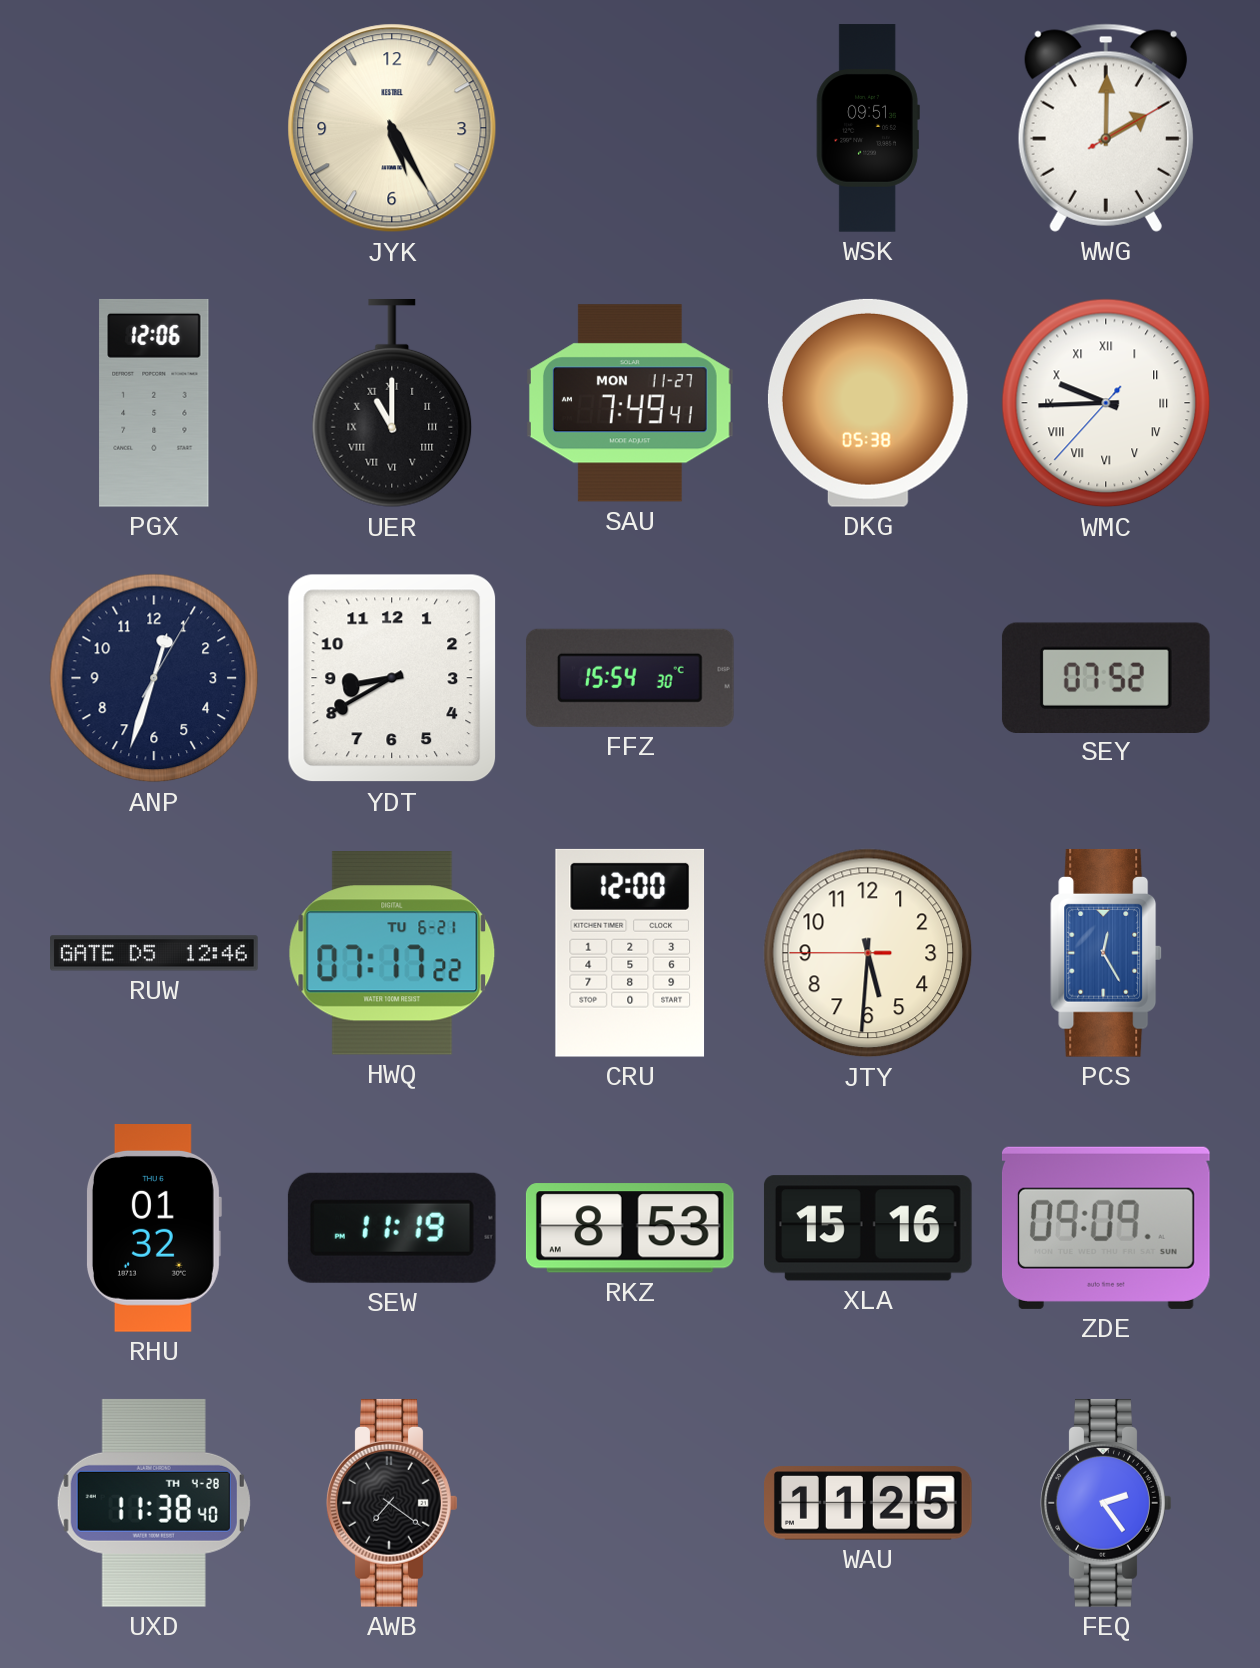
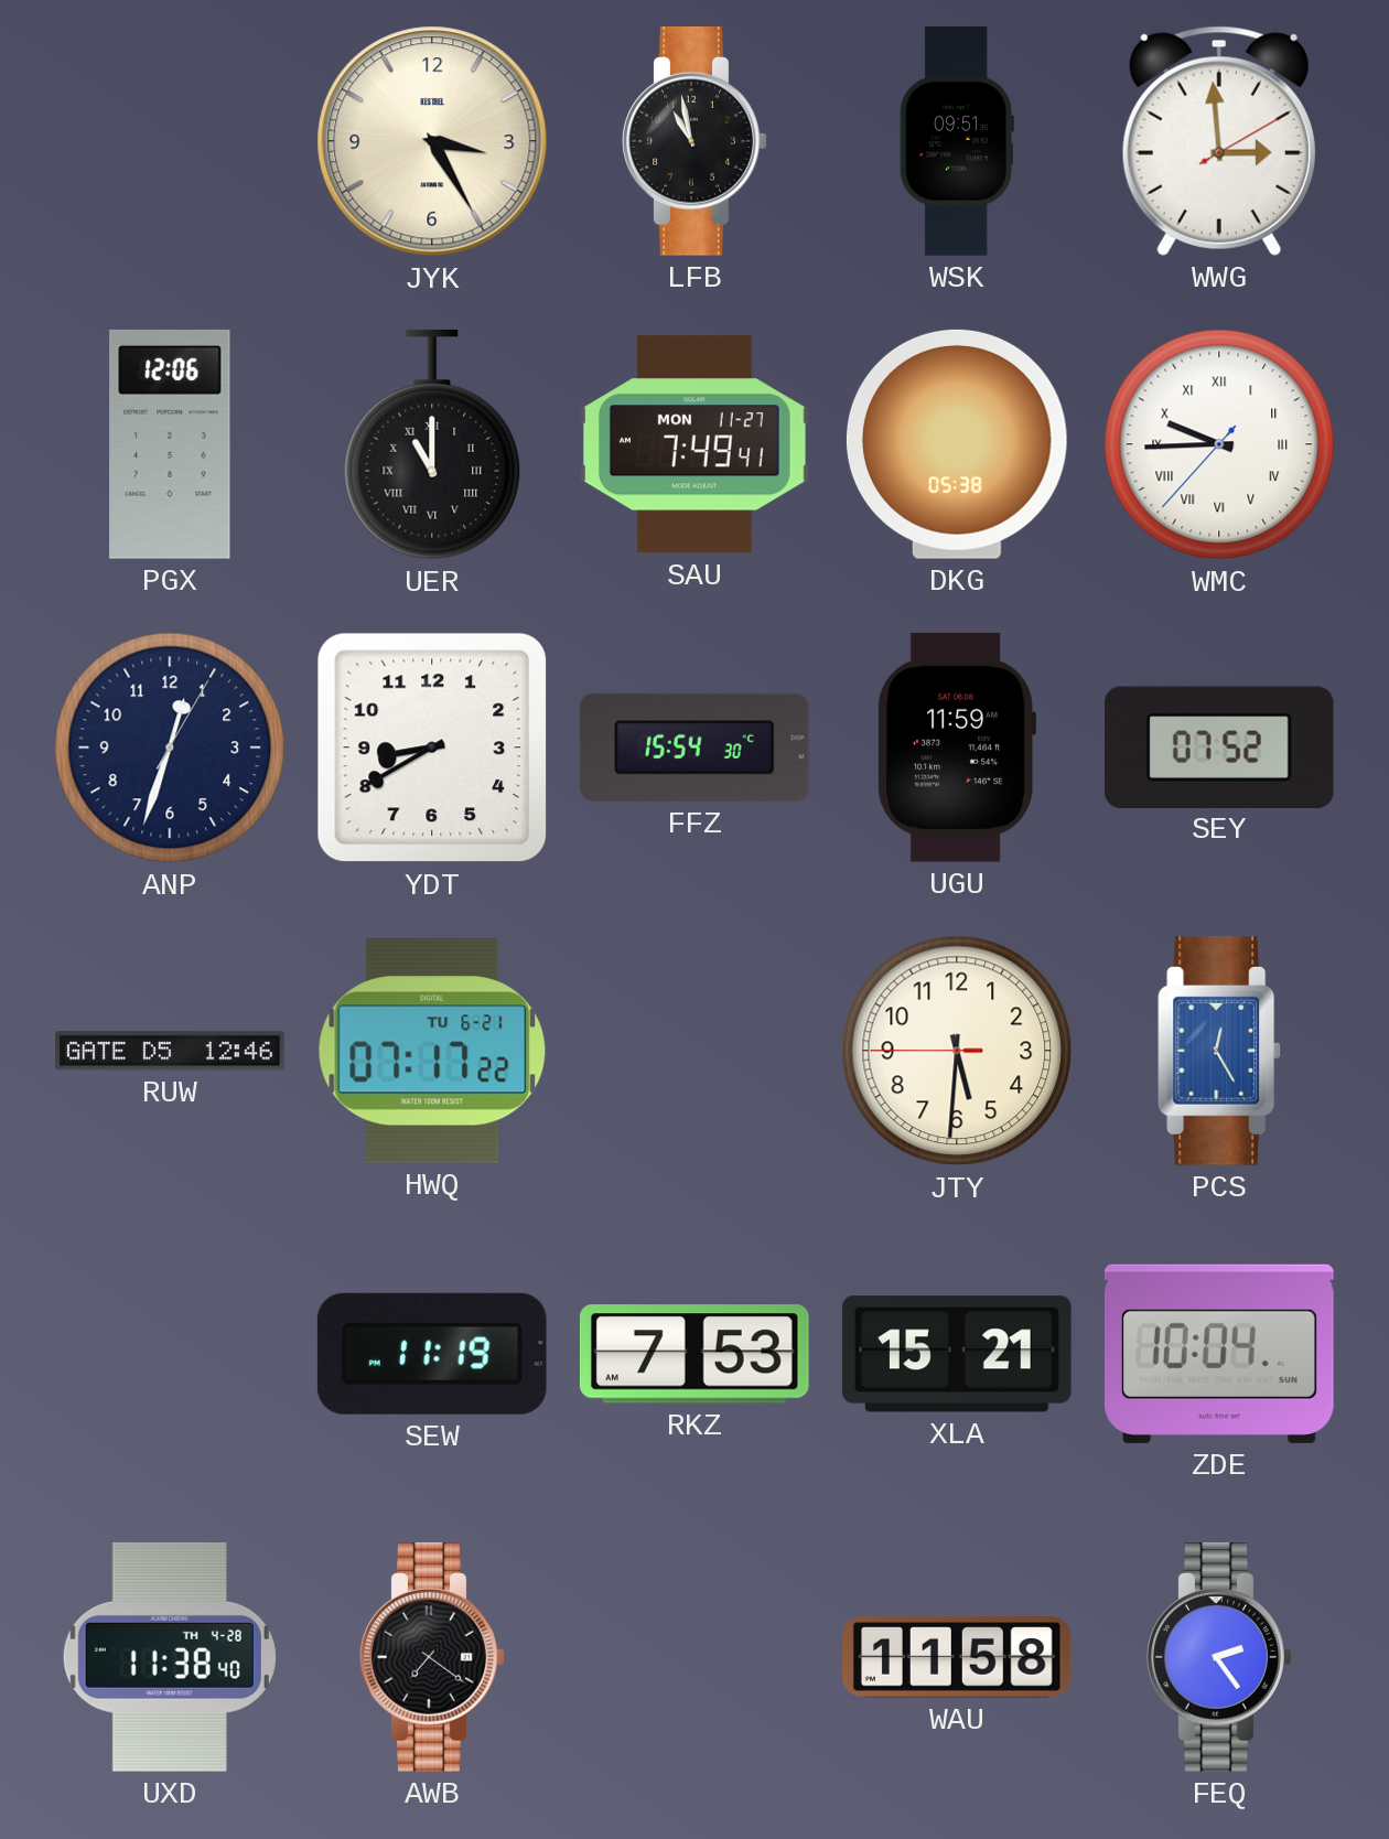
JYK: 5:25 -> 3:25 (432, 141)
LFB: none -> 10:58 (694, 141)
WWG: 2:00 -> 2:59 (1219, 141)
UGU: none -> 11:59 (957, 748)
CRU: 12:00 -> none (630, 953)
RHU: 01:32 -> none (153, 1229)
RKZ: 8:53 -> 7:53 (694, 1354)
XLA: 15:16 -> 15:21 (957, 1354)
ZDE: 09:09 -> 10:04 (1219, 1354)
WAU: 11:25 -> 11:58 (958, 1657)
